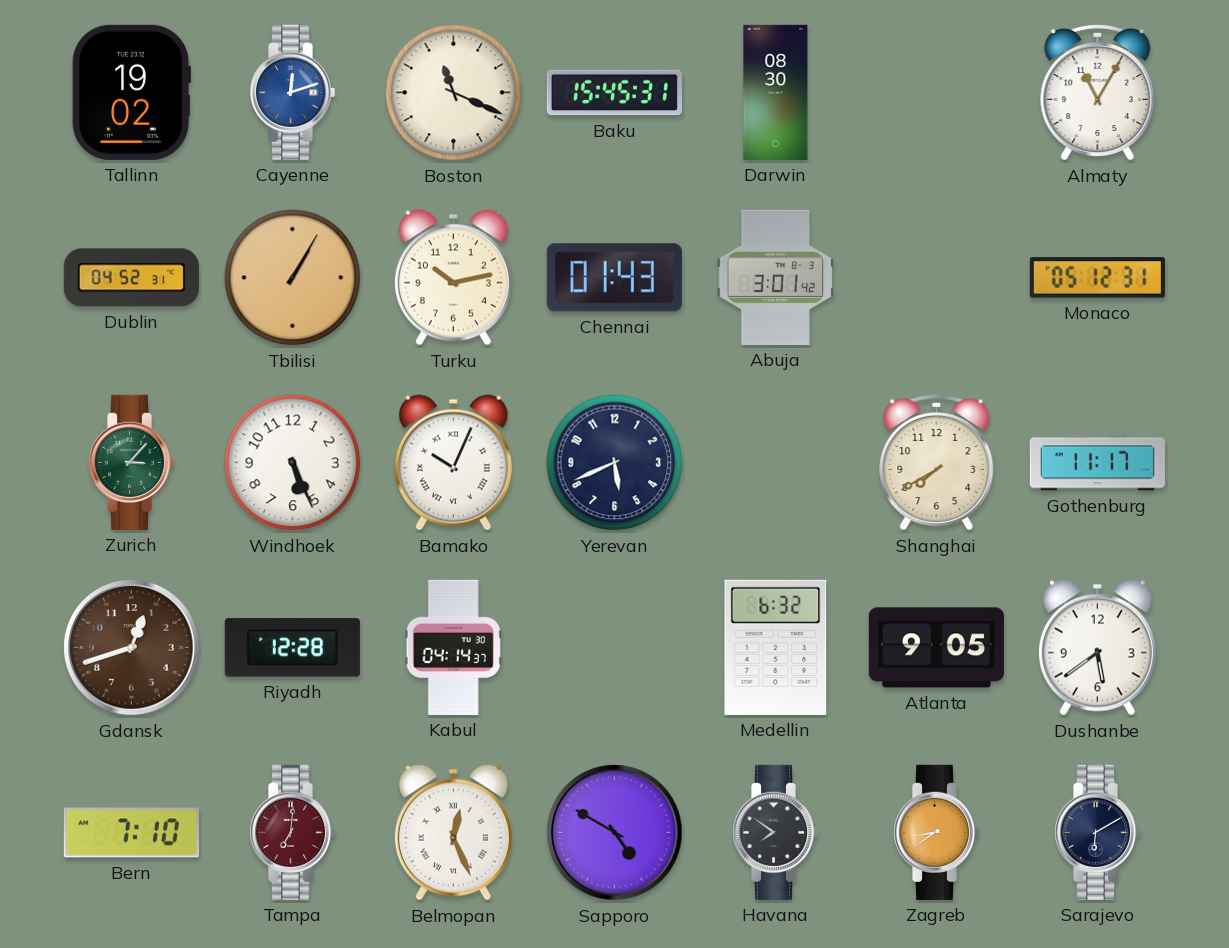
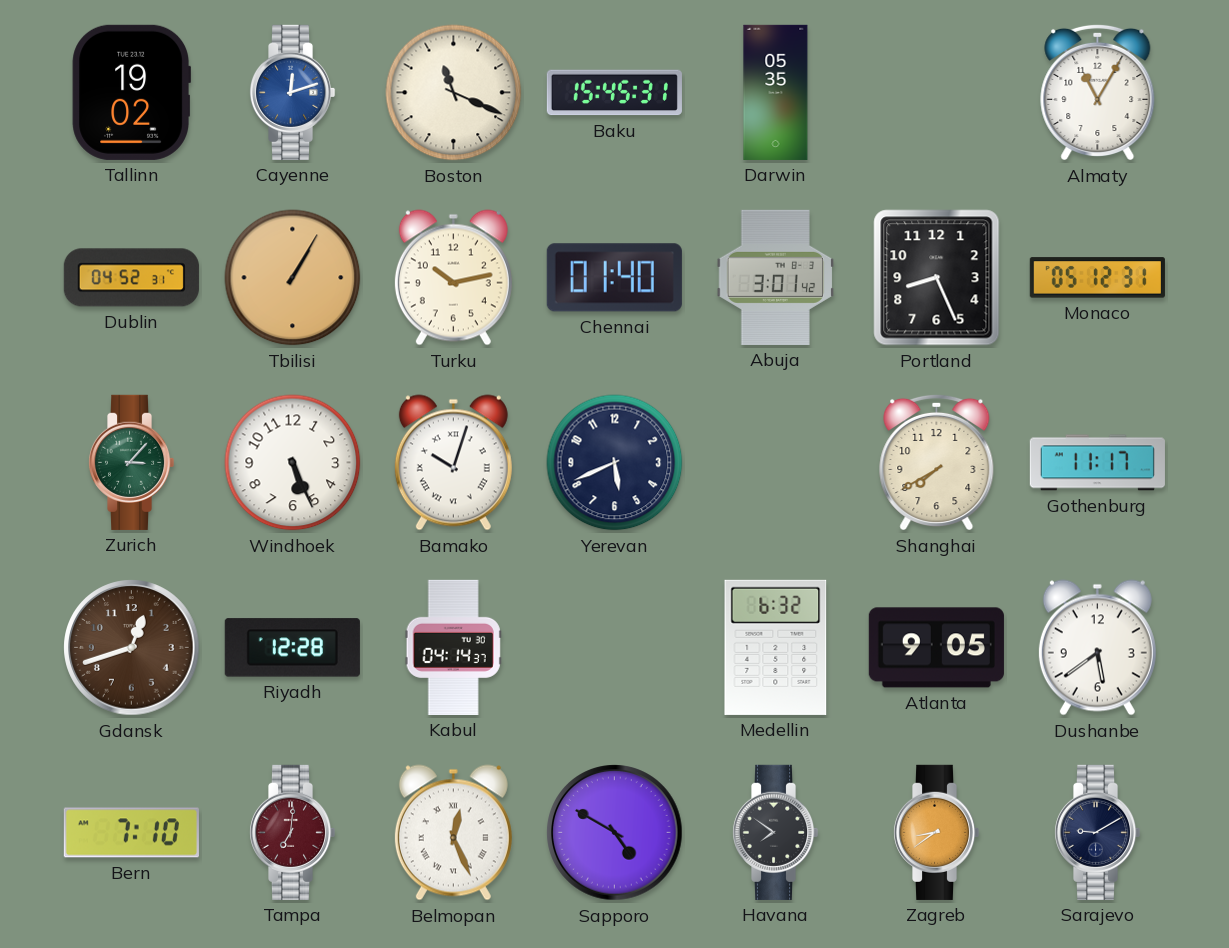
Darwin: 08:30 -> 05:35 (776, 92)
Chennai: 01:43 -> 01:40 (614, 278)
Portland: none -> 8:26 (937, 278)
Bamako: 10:04 -> 10:03 (453, 463)
Sarajevo: 6:10 -> 9:10 (1097, 832)
